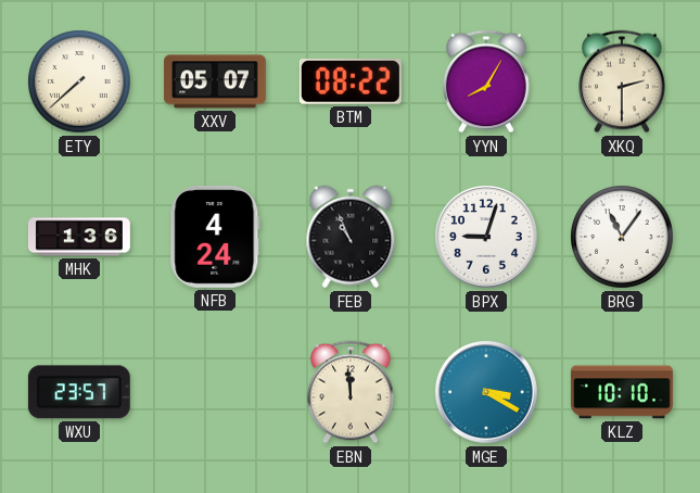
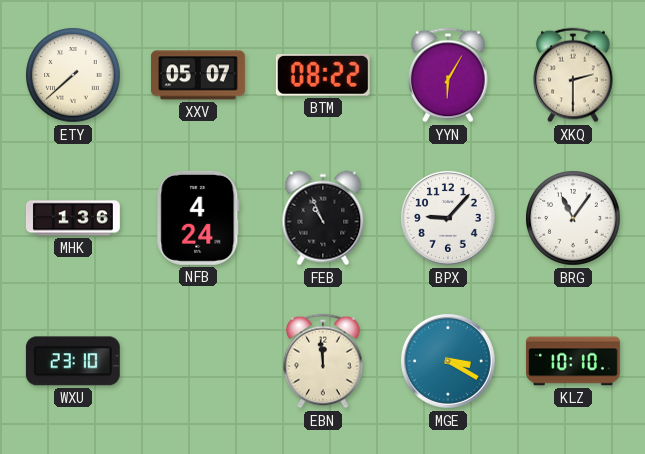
YYN: 8:05 -> 6:05 (448, 75)
BPX: 9:03 -> 9:07 (448, 218)
WXU: 23:57 -> 23:10 (73, 361)
